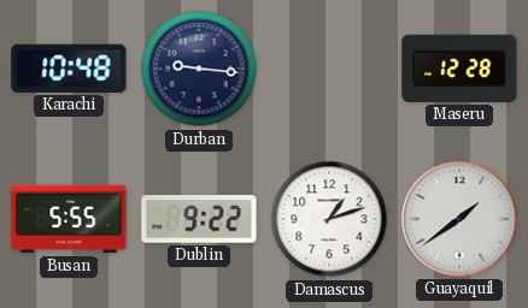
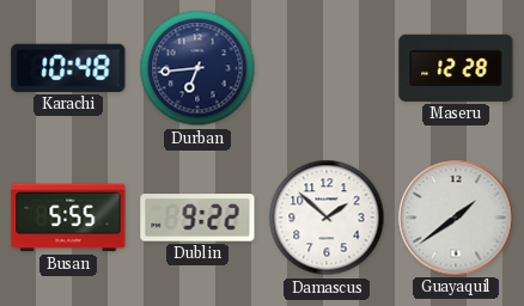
Durban: 9:16 -> 6:44 (197, 68)
Damascus: 1:12 -> 1:52 (327, 218)
